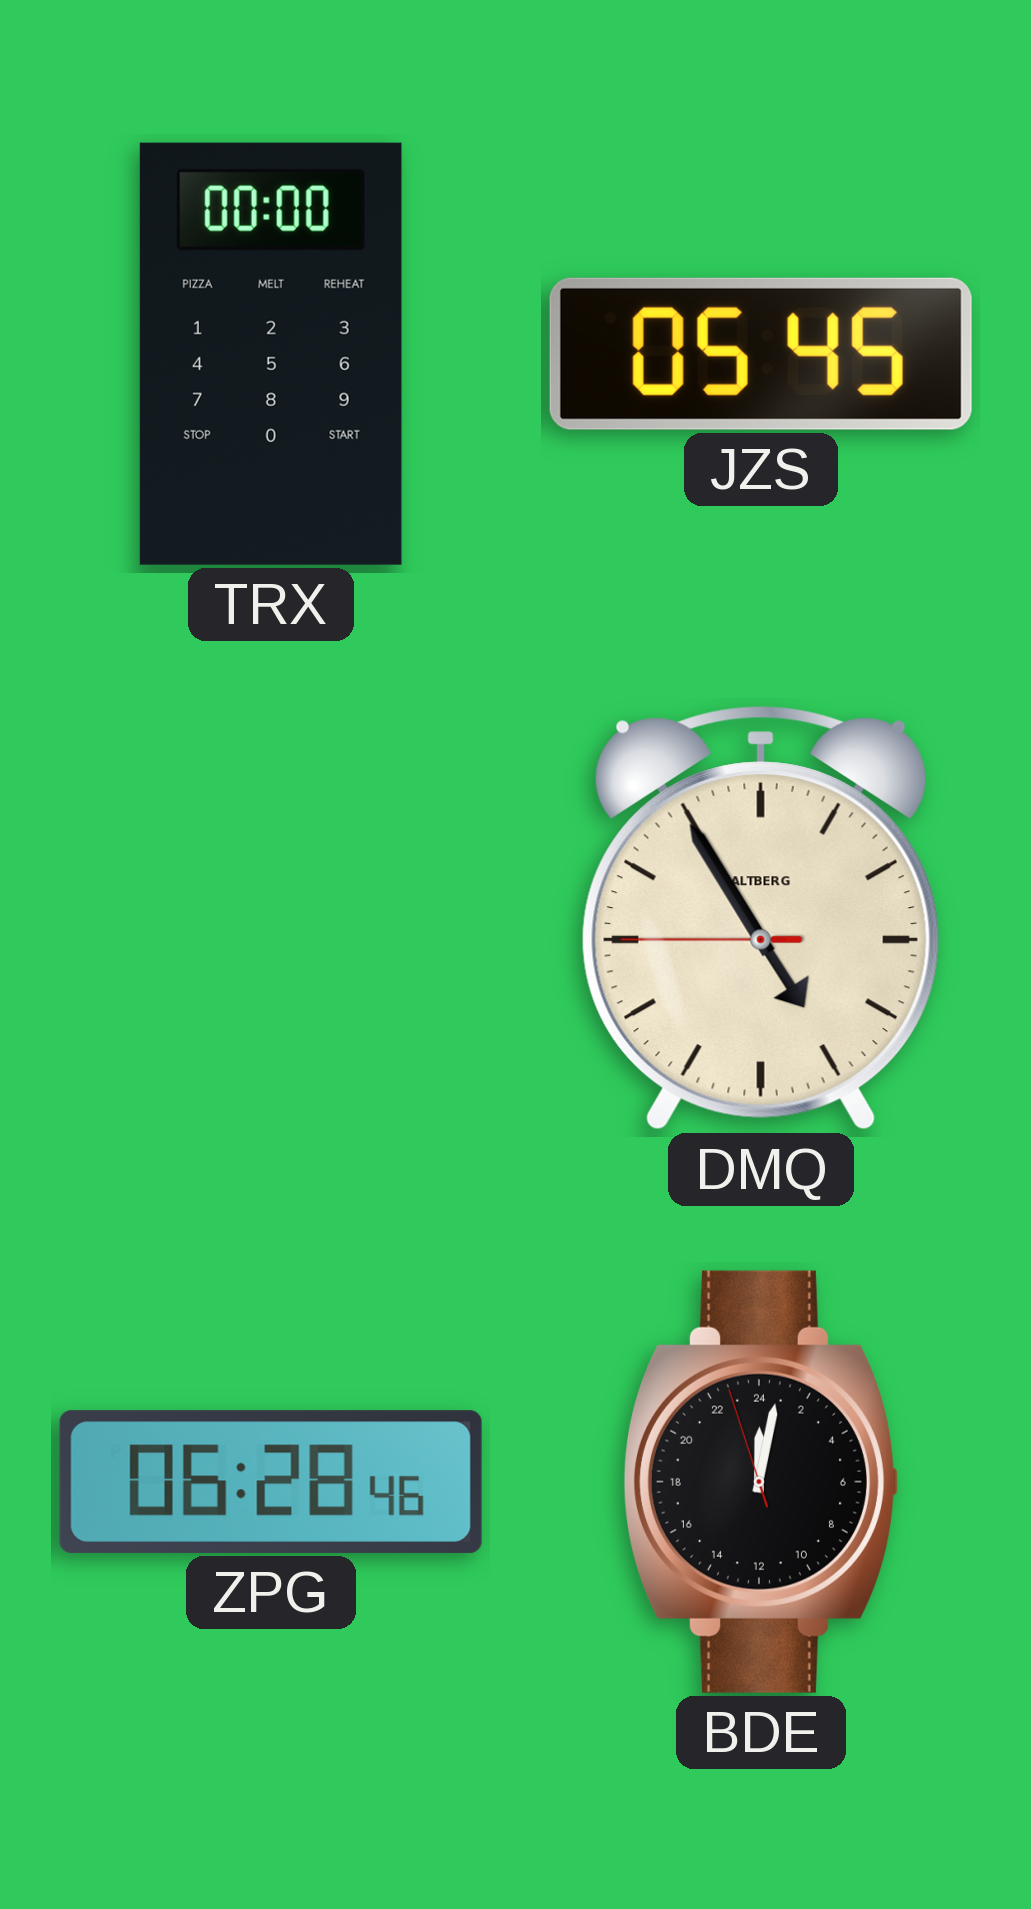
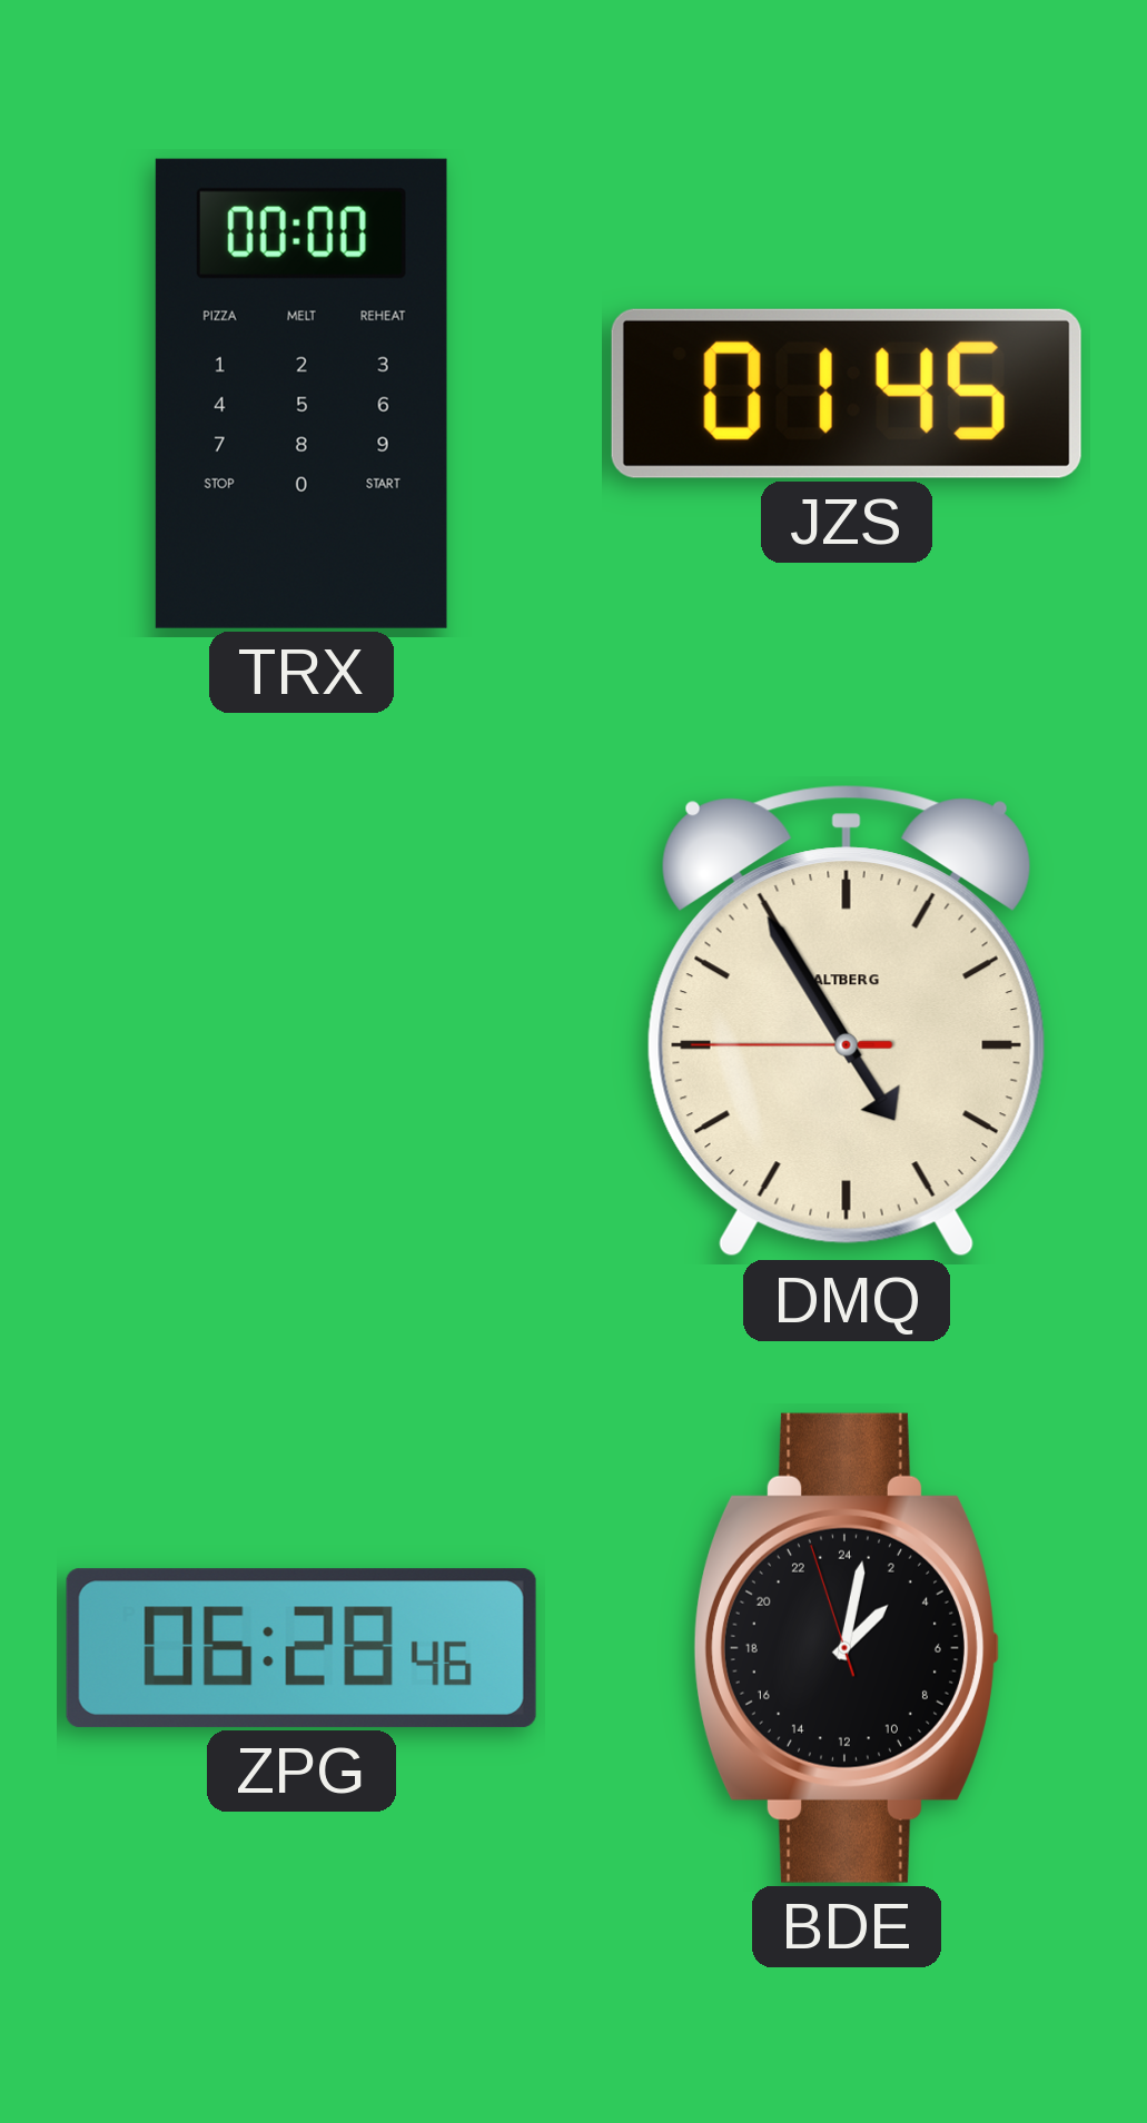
JZS: 05:45 -> 01:45 (847, 394)
BDE: 0:01 -> 3:01 (846, 1648)
